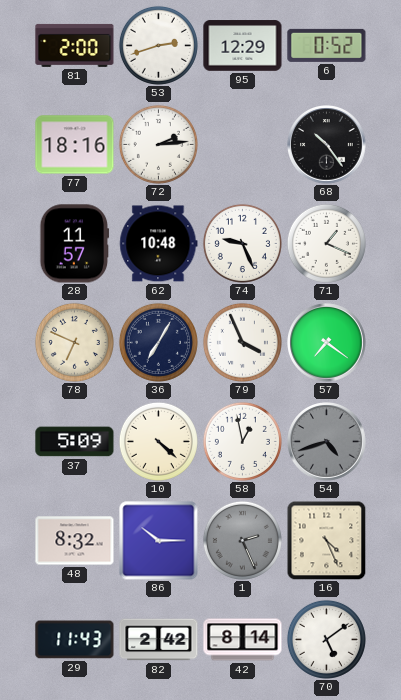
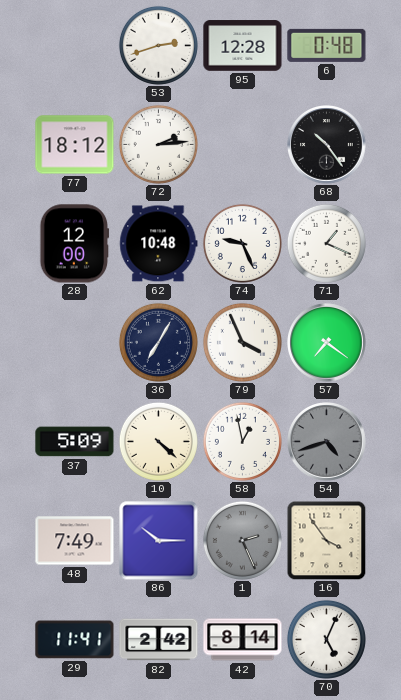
81: 2:00 -> none (75, 45)
95: 12:29 -> 12:28 (243, 46)
6: 0:52 -> 0:48 (327, 45)
77: 18:16 -> 18:12 (75, 145)
28: 11:57 -> 12:00 (75, 244)
78: 6:49 -> none (74, 342)
48: 8:32 -> 7:49 (75, 541)
16: 4:26 -> 3:54 (326, 541)
29: 11:43 -> 11:41 (75, 640)
70: 5:09 -> 5:04 (326, 639)
